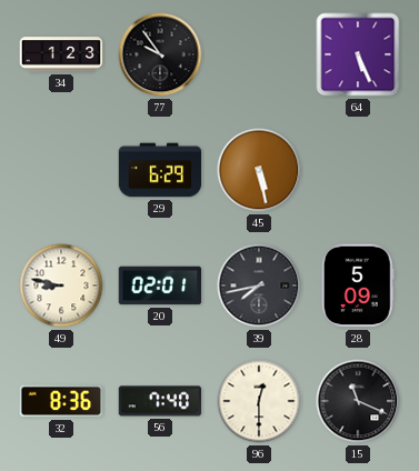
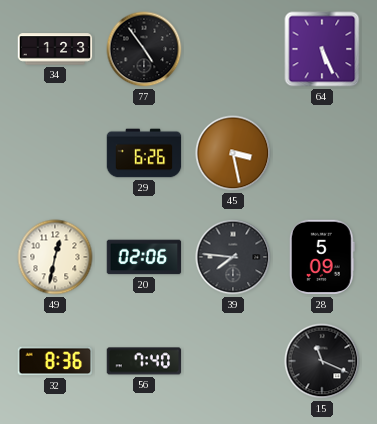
77: 9:54 -> 4:54 (144, 49)
29: 6:29 -> 6:26 (144, 153)
45: 5:28 -> 3:28 (233, 153)
49: 8:47 -> 12:32 (55, 257)
20: 02:01 -> 02:06 (144, 257)
39: 7:43 -> 7:46 (233, 257)
96: 12:30 -> none (259, 401)
